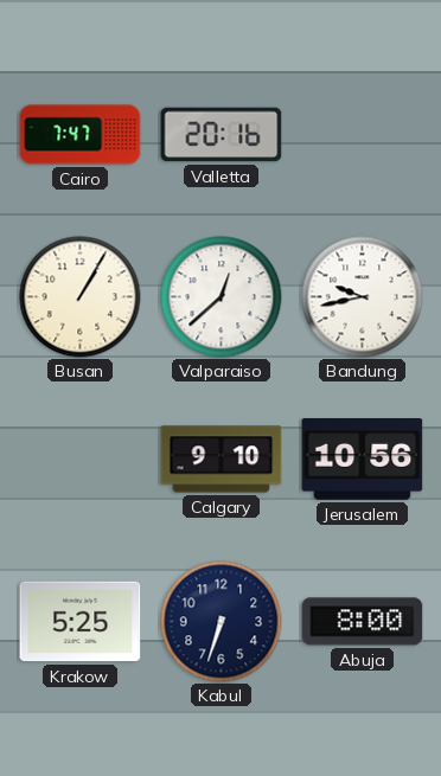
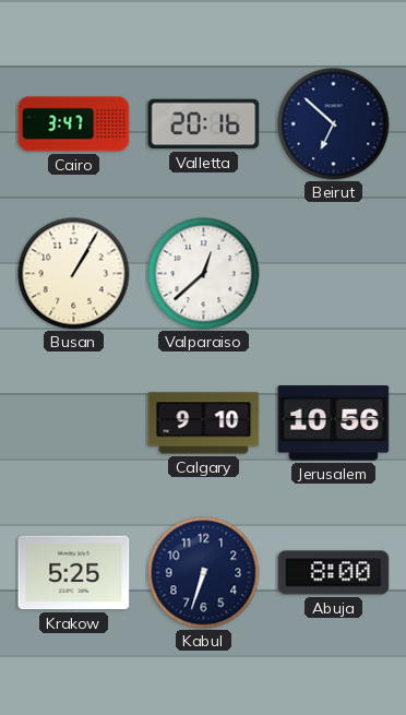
Cairo: 7:47 -> 3:47 (74, 124)
Beirut: none -> 6:52 (334, 124)
Bandung: 9:43 -> none (363, 297)
